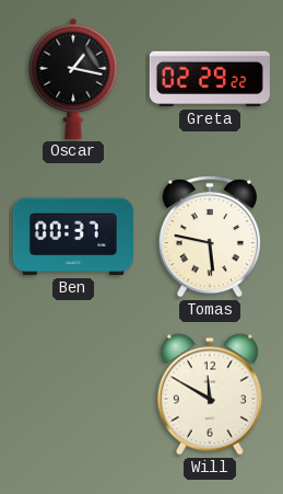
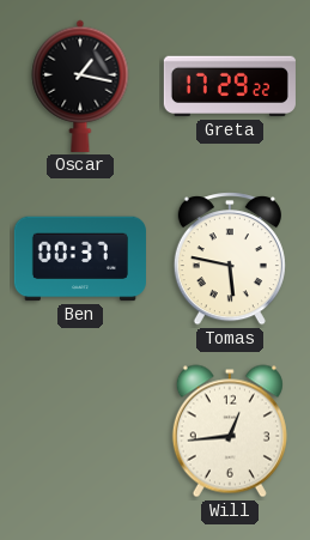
Greta: 02:29 -> 17:29 (230, 86)
Will: 11:50 -> 12:44 (230, 431)
